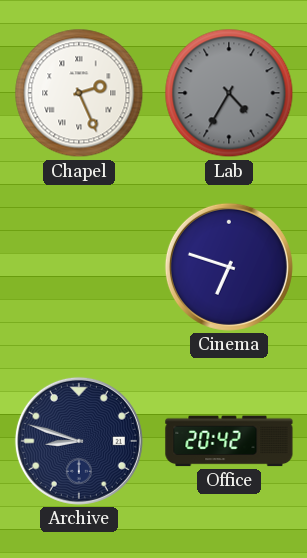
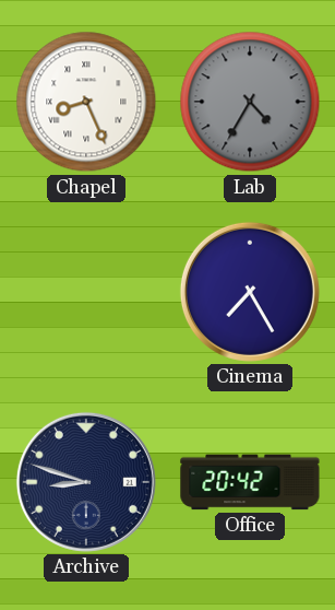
Chapel: 2:26 -> 8:26 (86, 102)
Cinema: 6:48 -> 7:25 (250, 292)
